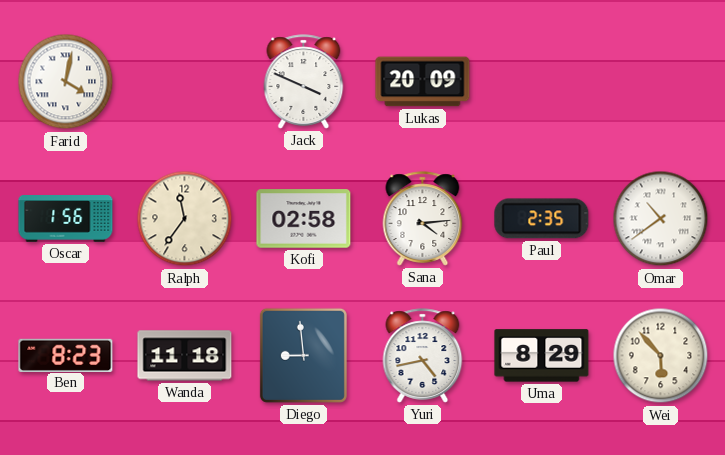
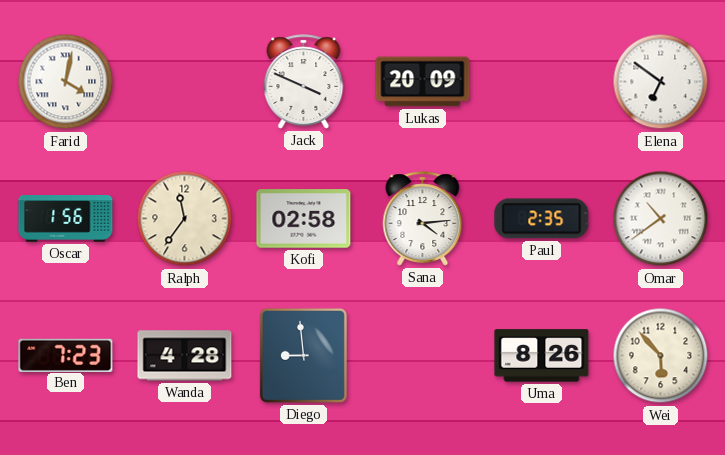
Elena: none -> 6:51 (661, 82)
Ben: 8:23 -> 7:23 (66, 355)
Wanda: 11:18 -> 4:28 (185, 356)
Yuri: 4:43 -> none (423, 356)
Uma: 8:29 -> 8:26 (542, 356)
